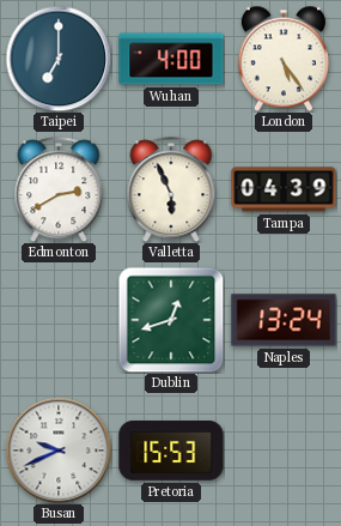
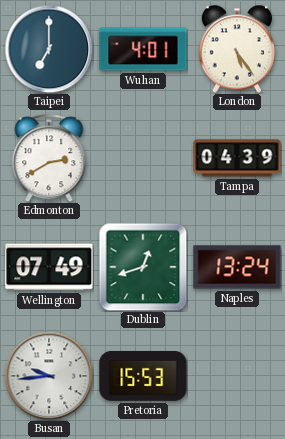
Wuhan: 4:00 -> 4:01 (143, 49)
Valletta: 5:56 -> none (171, 189)
Wellington: none -> 07:49 (49, 267)
Busan: 9:41 -> 9:44 (49, 376)
